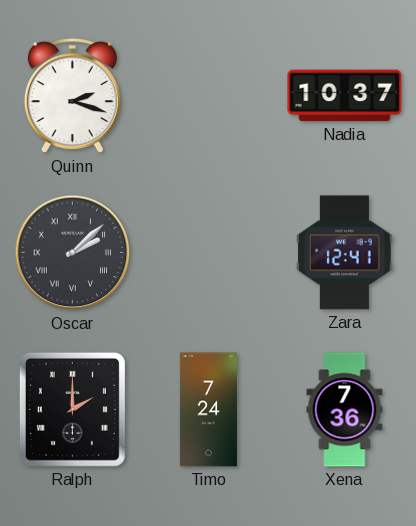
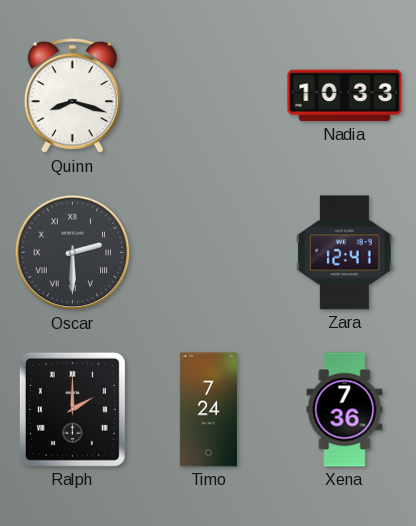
Quinn: 2:18 -> 8:18 (72, 96)
Nadia: 10:37 -> 10:33 (345, 96)
Oscar: 2:08 -> 2:30 (73, 253)
